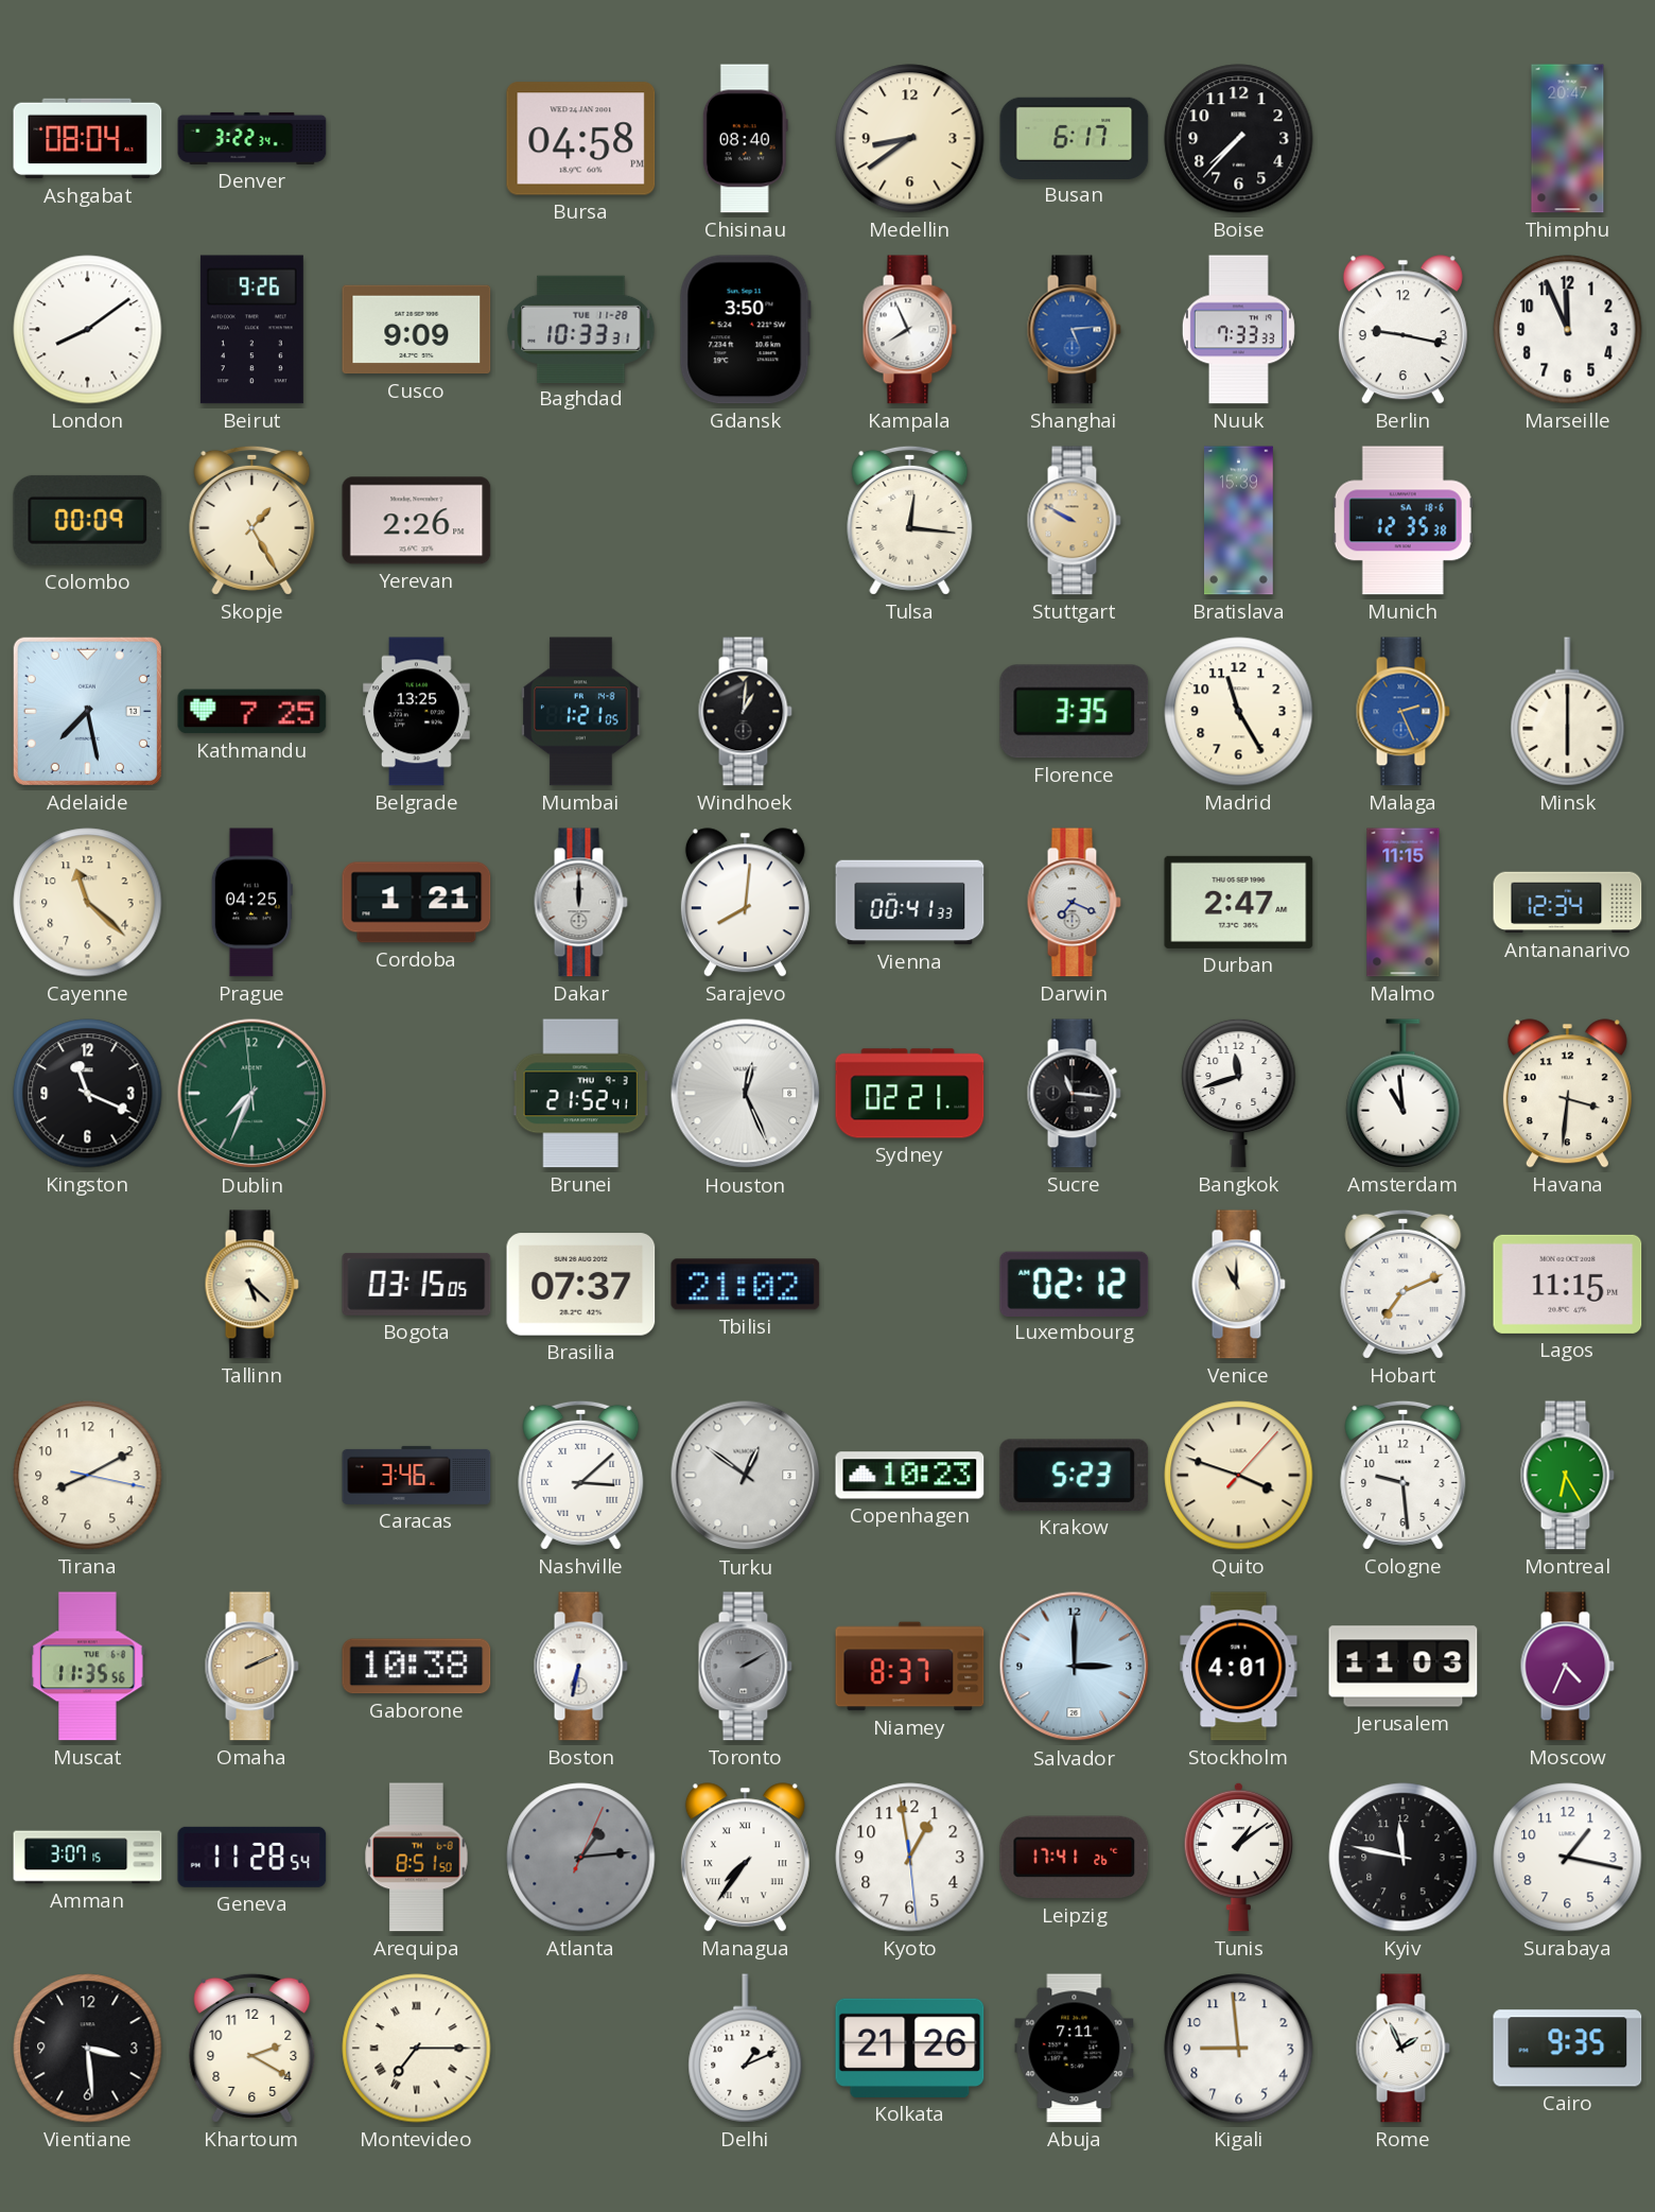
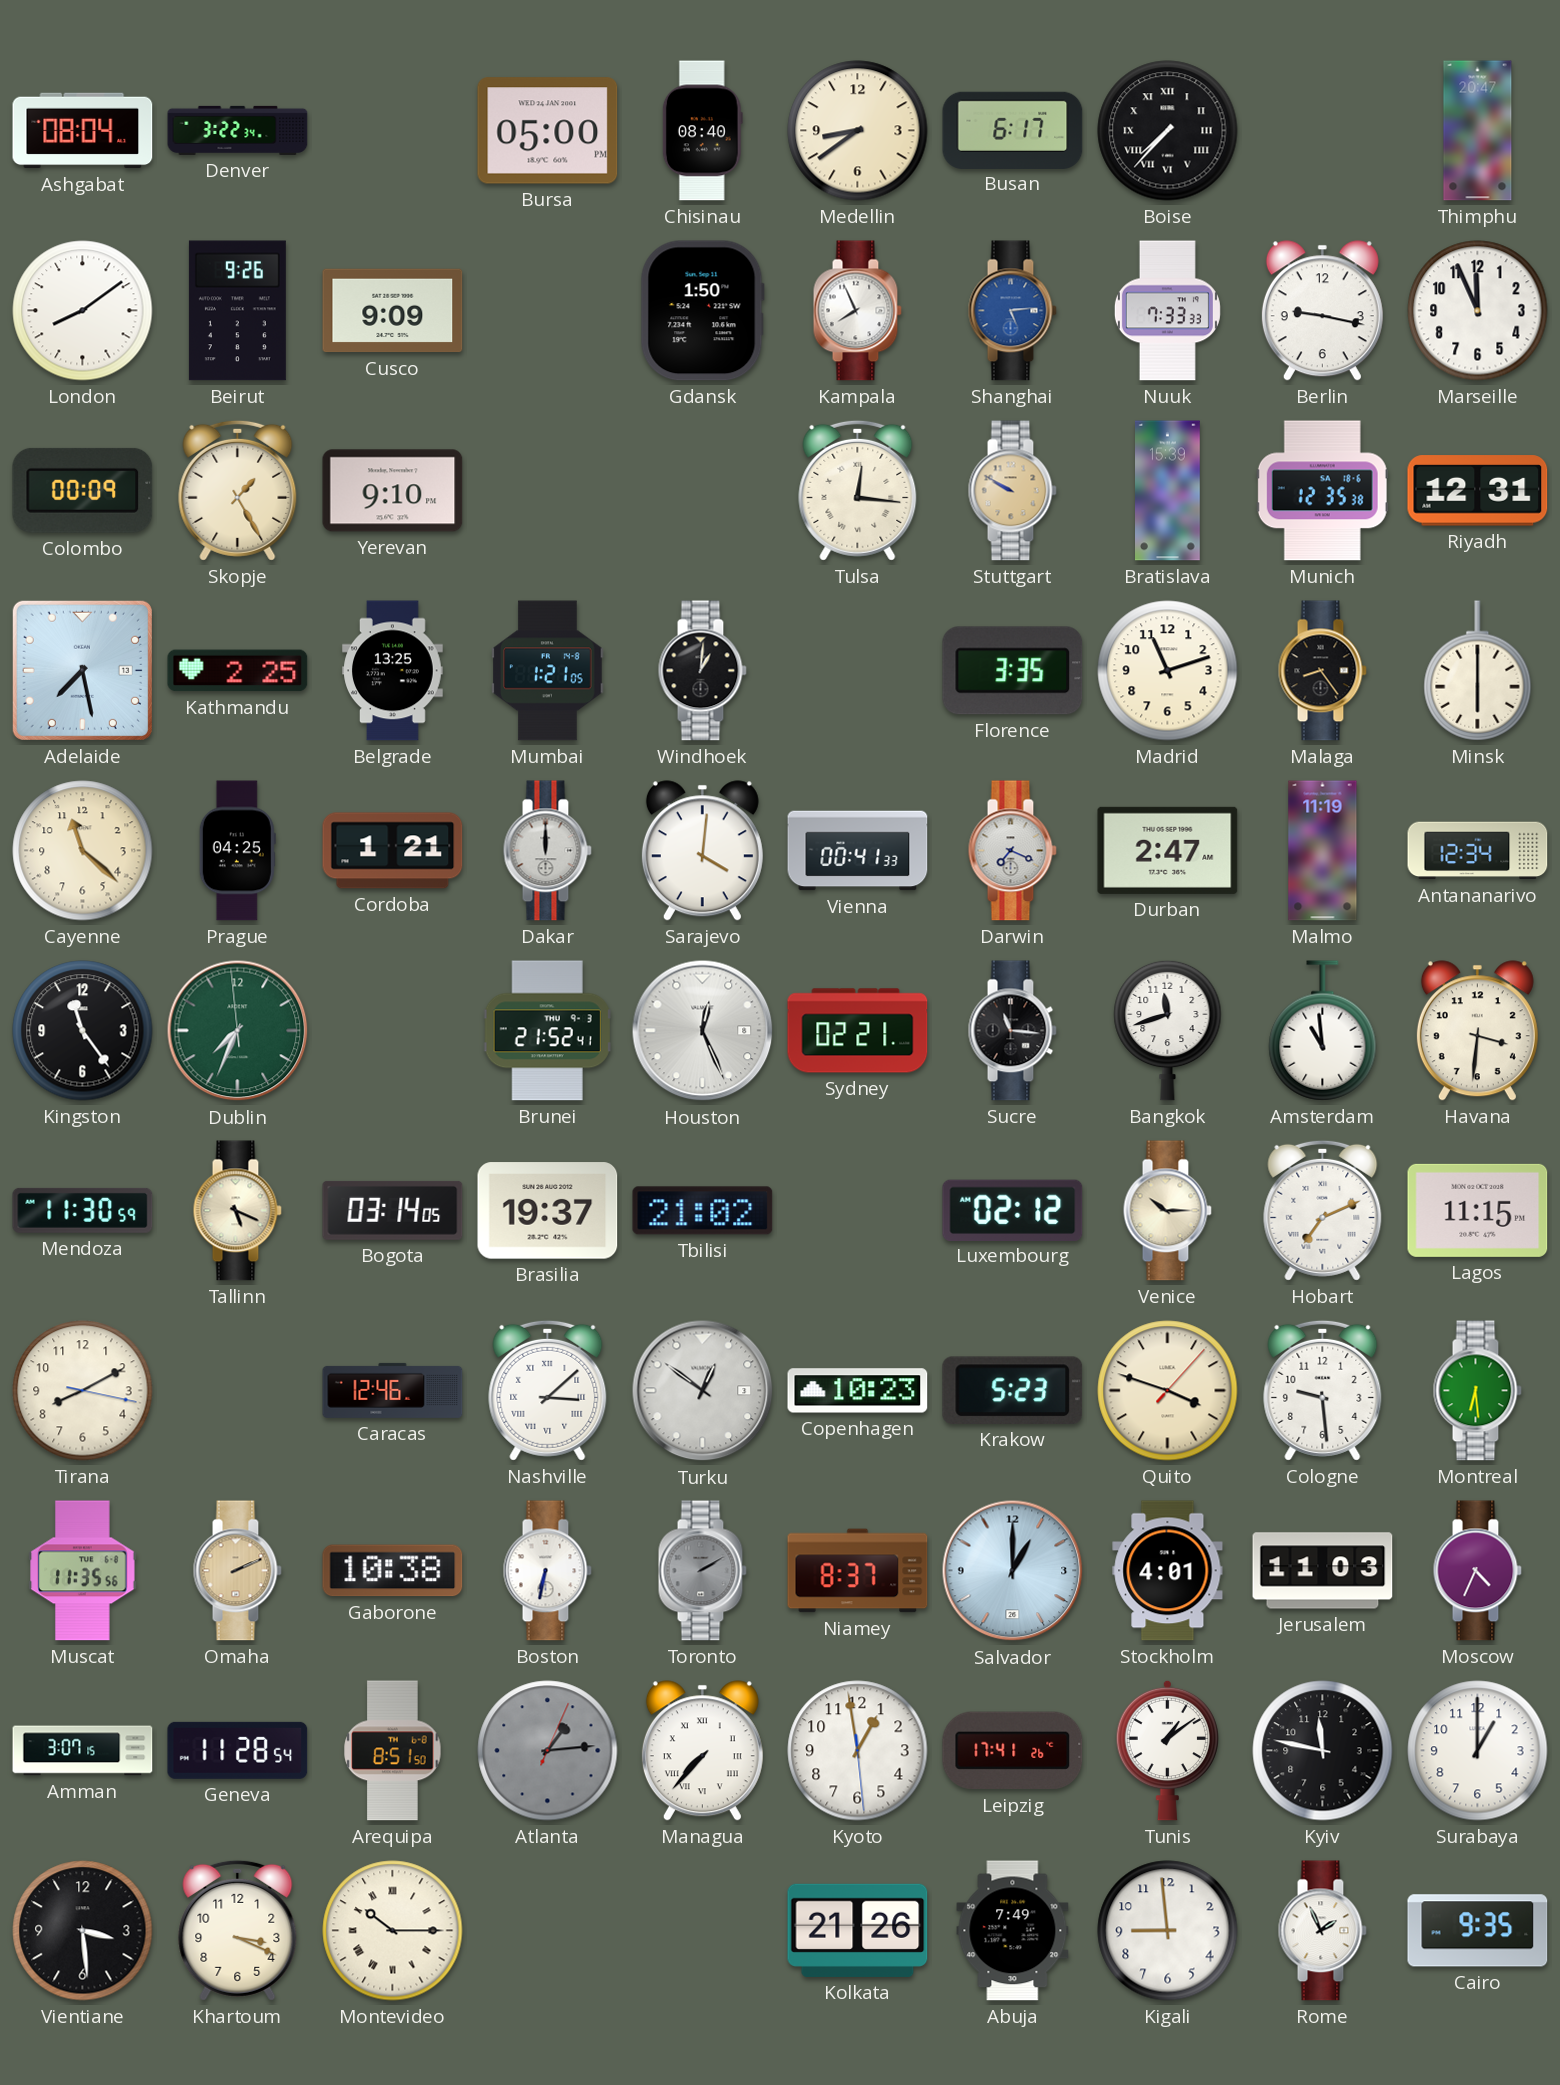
Bursa: 04:58 -> 05:00 (548, 131)
Boise numerals: Arabic -> Roman (1168, 131)
Baghdad: 10:33 -> none (581, 329)
Gdansk: 3:50 -> 1:50 (702, 311)
Yerevan: 2:26 -> 9:10 (393, 491)
Riyadh: none -> 12:31 (1478, 491)
Kathmandu: 7:25 -> 2:25 (238, 671)
Madrid: 11:25 -> 11:12 (1168, 671)
Malaga: 2:26 -> 8:24 (1322, 671)
Malaga dial: blue -> black (1322, 671)
Sarajevo: 8:01 -> 4:01 (702, 851)
Malmo: 11:15 -> 11:19 (1323, 851)
Kingston: 11:19 -> 11:24 (83, 1031)
Mendoza: none -> 11:30 (83, 1210)
Tallinn: 5:22 -> 5:19 (237, 1211)
Bogota: 03:15 -> 03:14 (393, 1210)
Brasilia: 07:37 -> 19:37 (548, 1211)
Venice: 11:00 -> 10:15 (1167, 1211)
Caracas: 3:46 -> 12:46 (393, 1390)
Montreal: 6:25 -> 6:29 (1477, 1391)
Salvador: 3:00 -> 1:00 (1013, 1571)
Managua: 7:36 -> 7:37 (702, 1751)
Surabaya: 1:17 -> 1:00 (1478, 1751)
Khartoum: 2:20 -> 3:19 (238, 1930)
Montevideo: 7:15 -> 10:15 (393, 1931)
Delhi: 1:11 -> none (746, 2049)
Abuja: 7:11 -> 7:49 (1013, 1931)
